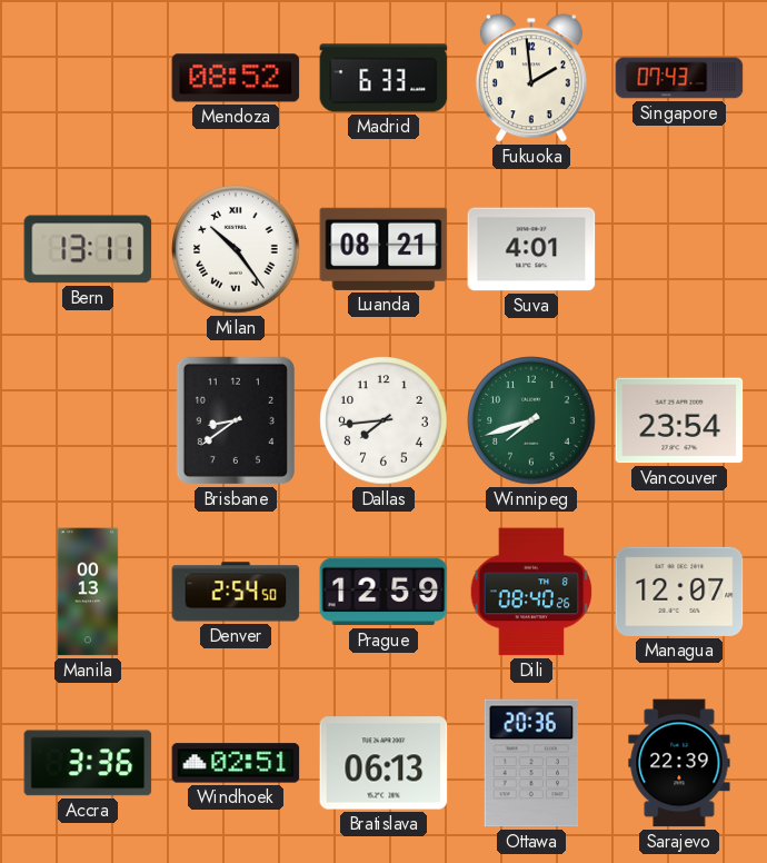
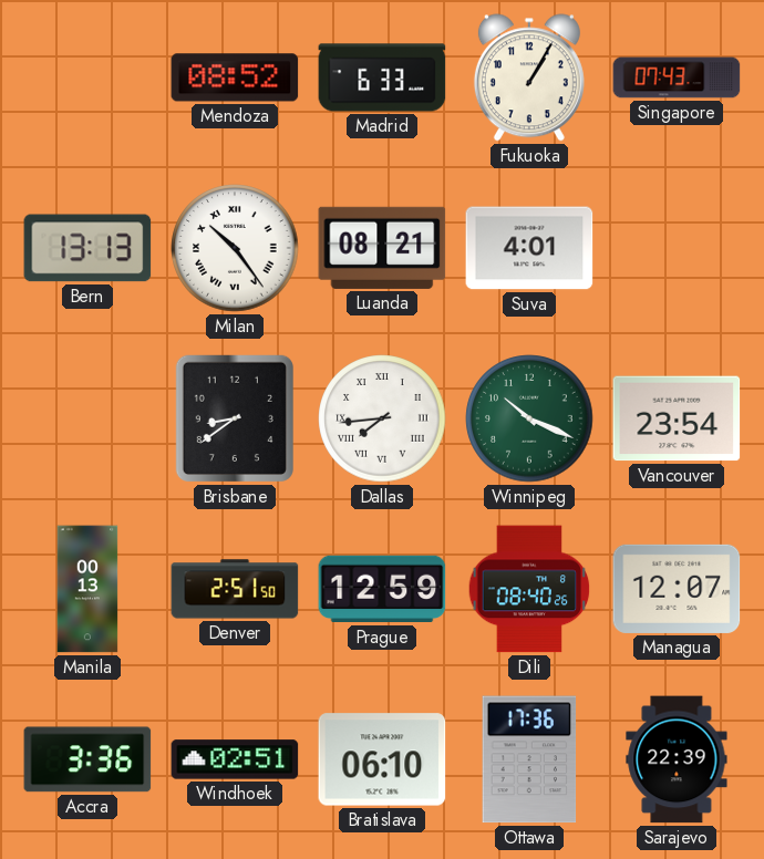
Fukuoka: 1:59 -> 1:05 (529, 77)
Bern: 13:11 -> 13:13 (87, 248)
Dallas numerals: Arabic -> Roman (382, 418)
Winnipeg: 7:42 -> 10:19 (529, 418)
Denver: 2:54 -> 2:51 (235, 589)
Bratislava: 06:13 -> 06:10 (382, 759)
Ottawa: 20:36 -> 17:36 (529, 759)
